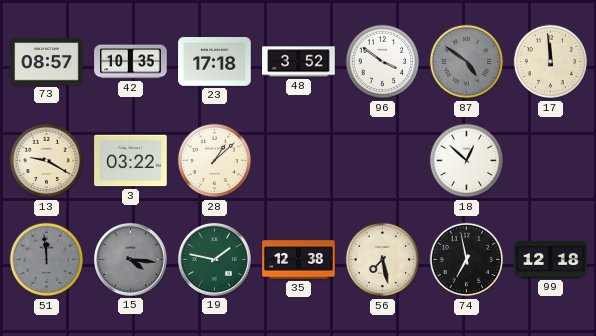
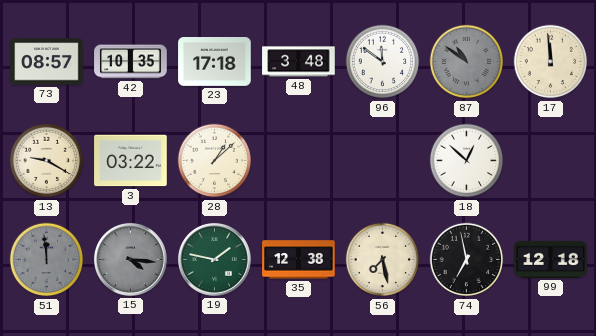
48: 3:52 -> 3:48 (299, 62)
96: 3:51 -> 11:51 (383, 62)
87: 4:51 -> 10:51 (467, 62)
